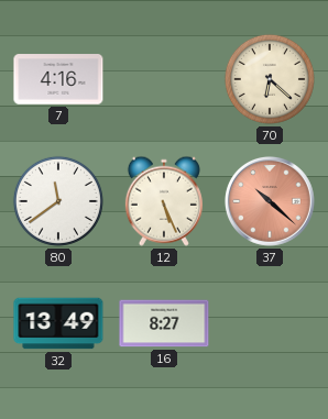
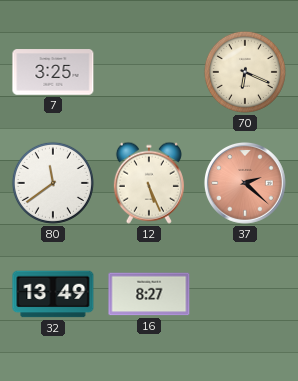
7: 4:16 -> 3:25 (53, 72)
70: 6:22 -> 6:19 (245, 72)
37: 10:22 -> 2:22 (245, 183)
